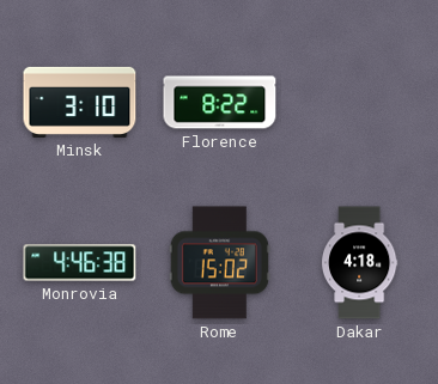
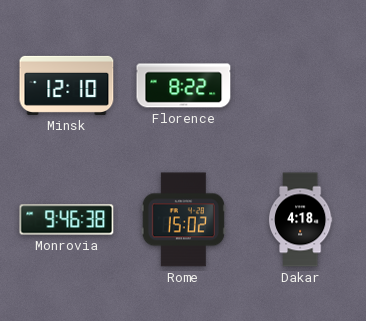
Minsk: 3:10 -> 12:10 (67, 85)
Monrovia: 4:46 -> 9:46 (67, 220)
